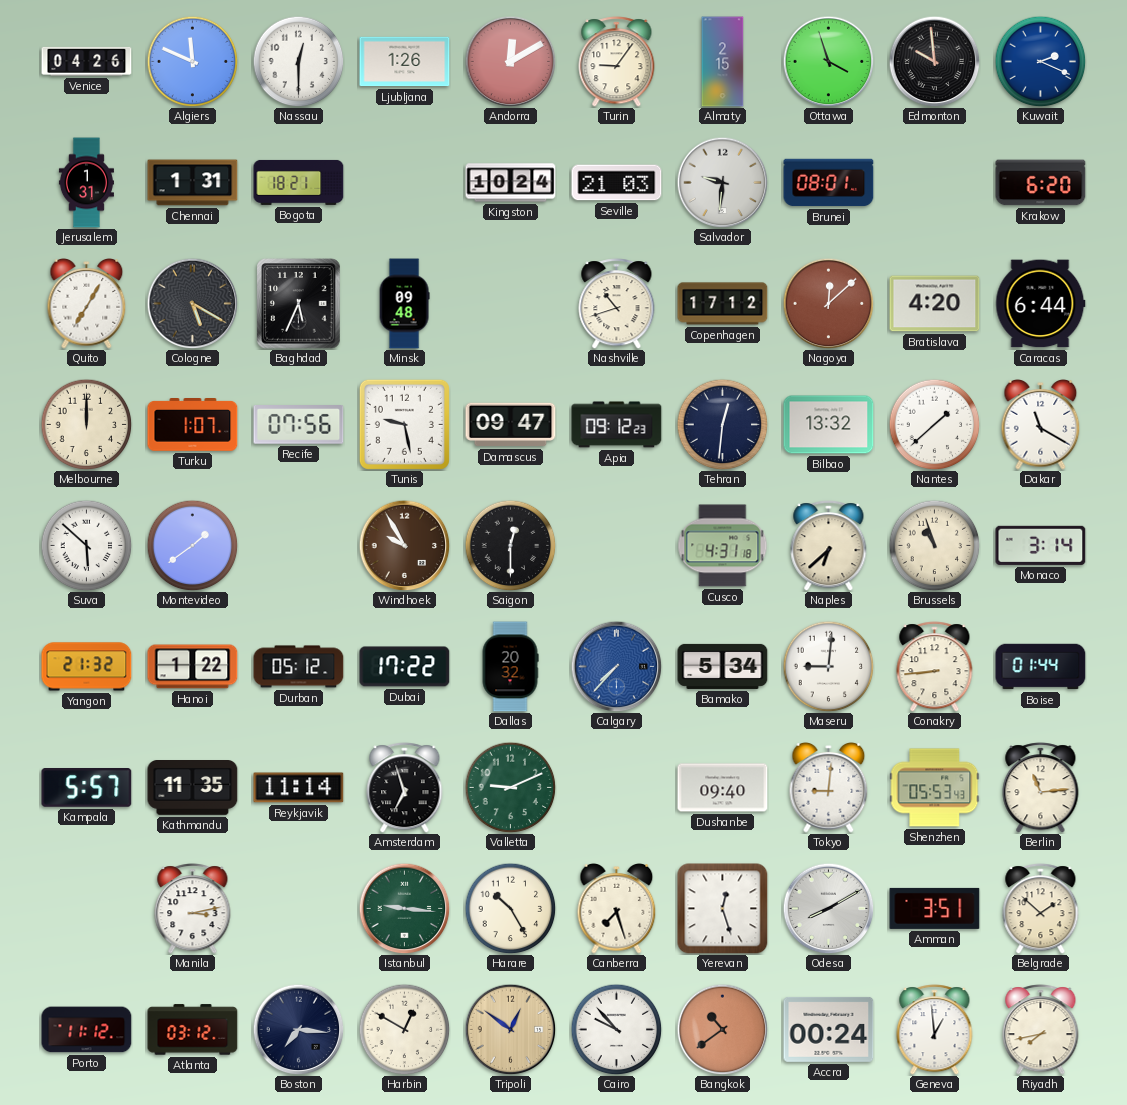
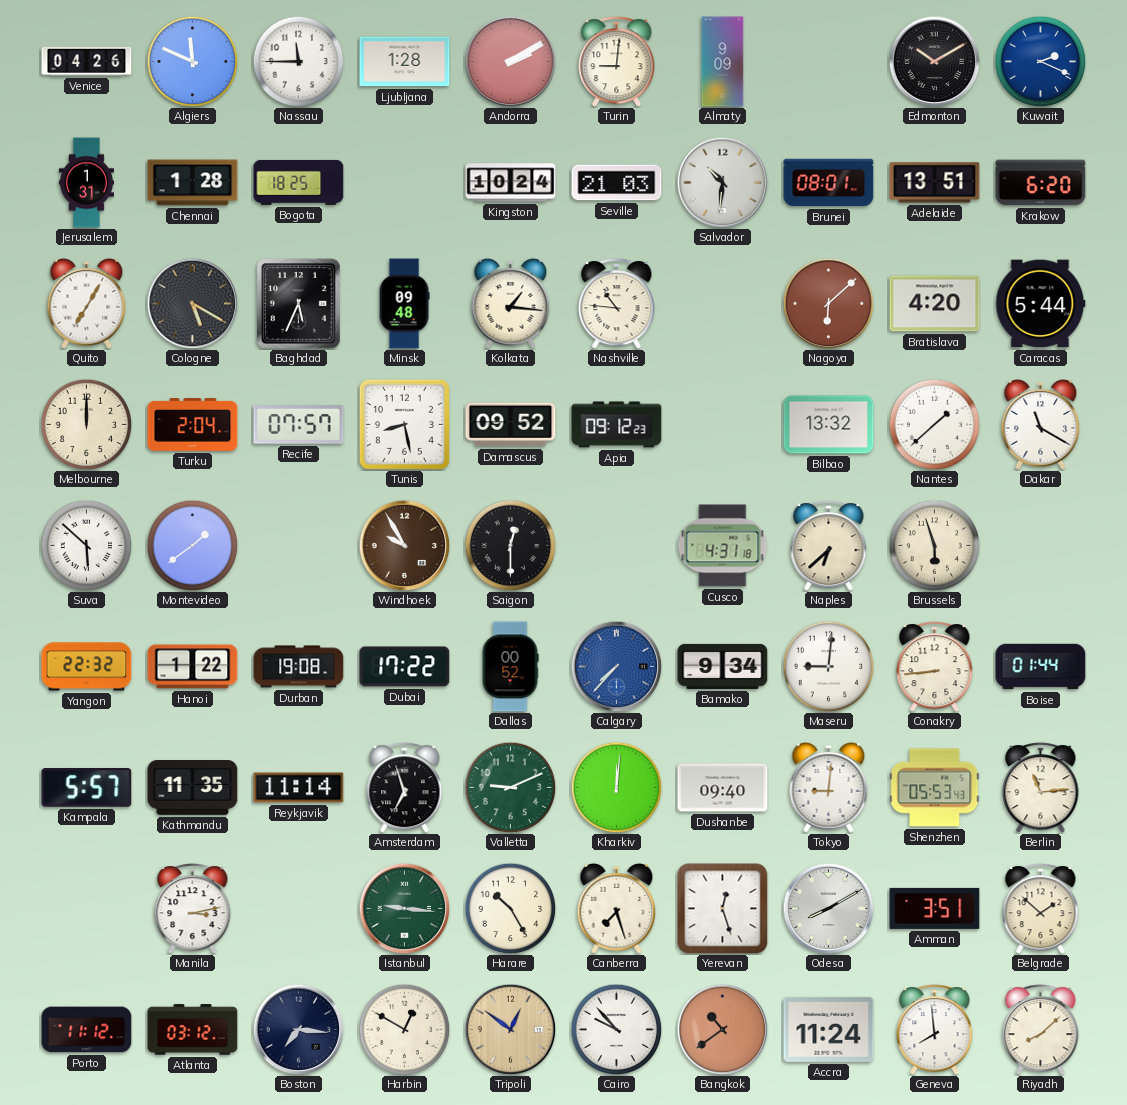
Nassau: 12:30 -> 11:45 (298, 61)
Ljubljana: 1:26 -> 1:28 (405, 62)
Andorra: 12:10 -> 2:10 (510, 61)
Turin: 9:06 -> 9:01 (617, 62)
Almaty: 2:15 -> 9:09 (723, 62)
Ottawa: 3:57 -> none (828, 61)
Edmonton: 9:59 -> 10:10 (934, 61)
Chennai: 1:31 -> 1:28 (193, 183)
Bogota: 18:21 -> 18:25 (299, 182)
Salvador: 9:31 -> 10:31 (722, 182)
Adelaide: none -> 13:51 (935, 183)
Kolkata: none -> 1:16 (511, 304)
Nashville: 10:42 -> 10:46 (617, 304)
Copenhagen: 17:12 -> none (723, 304)
Nagoya: 12:08 -> 6:08 (828, 303)
Caracas: 6:44 -> 5:44 (1041, 304)
Turku: 1:07 -> 2:04 (193, 425)
Recife: 07:56 -> 07:57 (299, 425)
Tunis: 9:28 -> 8:28 (404, 424)
Damascus: 09:47 -> 09:52 (511, 425)
Tehran: 12:31 -> none (722, 424)
Brussels: 10:57 -> 5:57 (934, 545)
Monaco: 3:14 -> none (1041, 545)
Yangon: 21:32 -> 22:32 (87, 667)
Durban: 05:12 -> 19:08 (299, 667)
Dallas: 20:32 -> 00:52 (510, 667)
Bamako: 5:34 -> 9:34 (723, 666)
Kharkiv: none -> 12:01 (616, 787)
Accra: 00:24 -> 11:24 (829, 1029)
Geneva: 12:59 -> 7:59 (935, 1030)
Riyadh: 7:43 -> 8:08 (1041, 1030)
